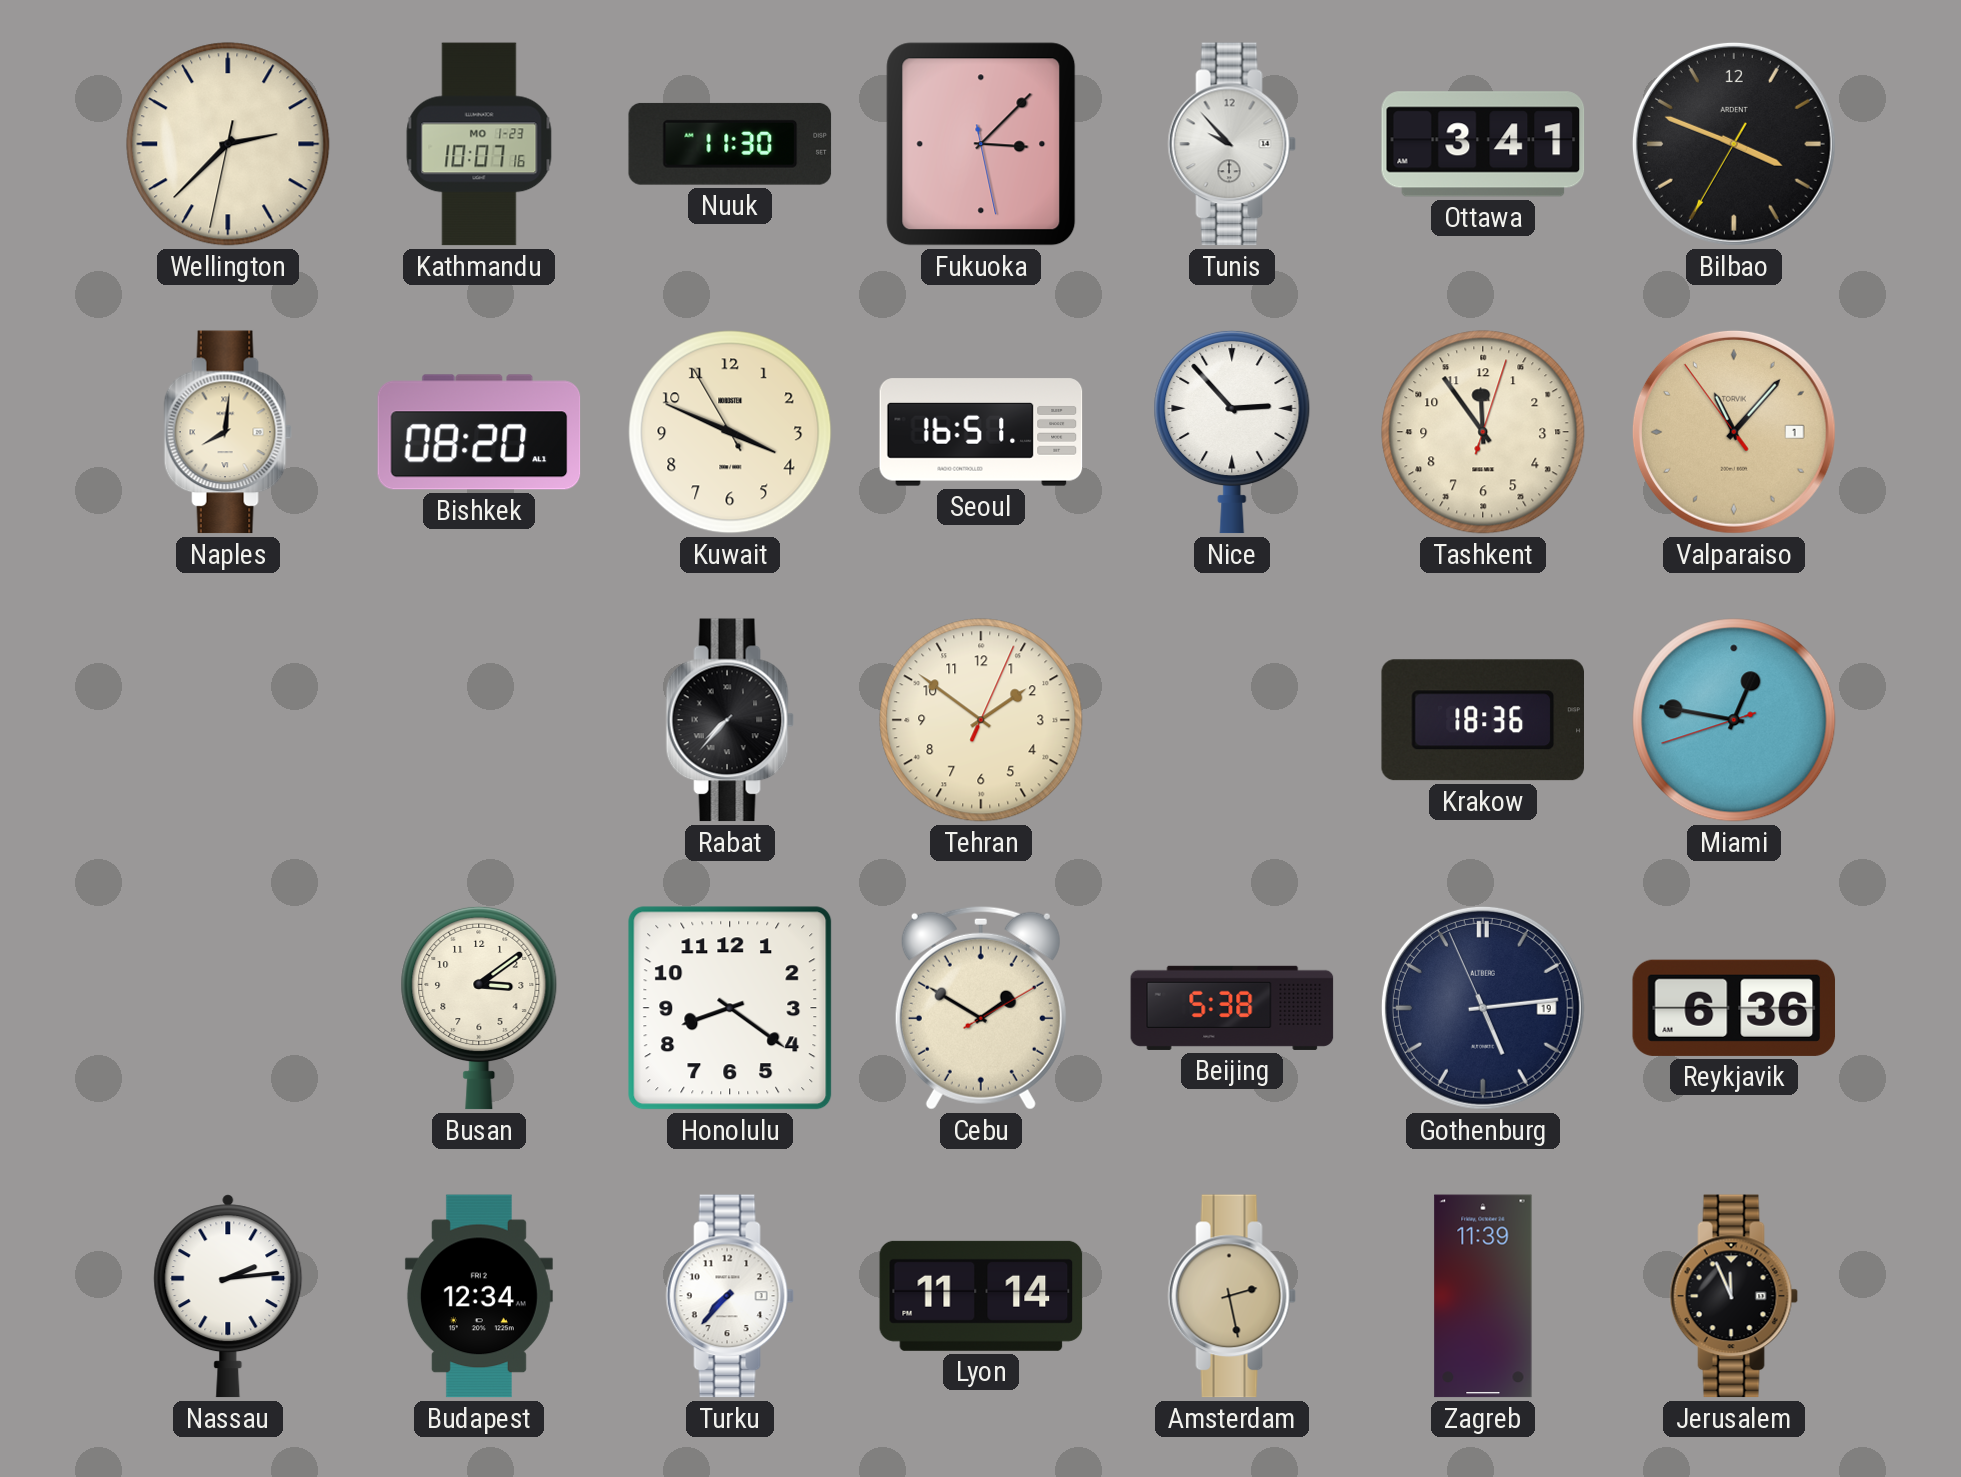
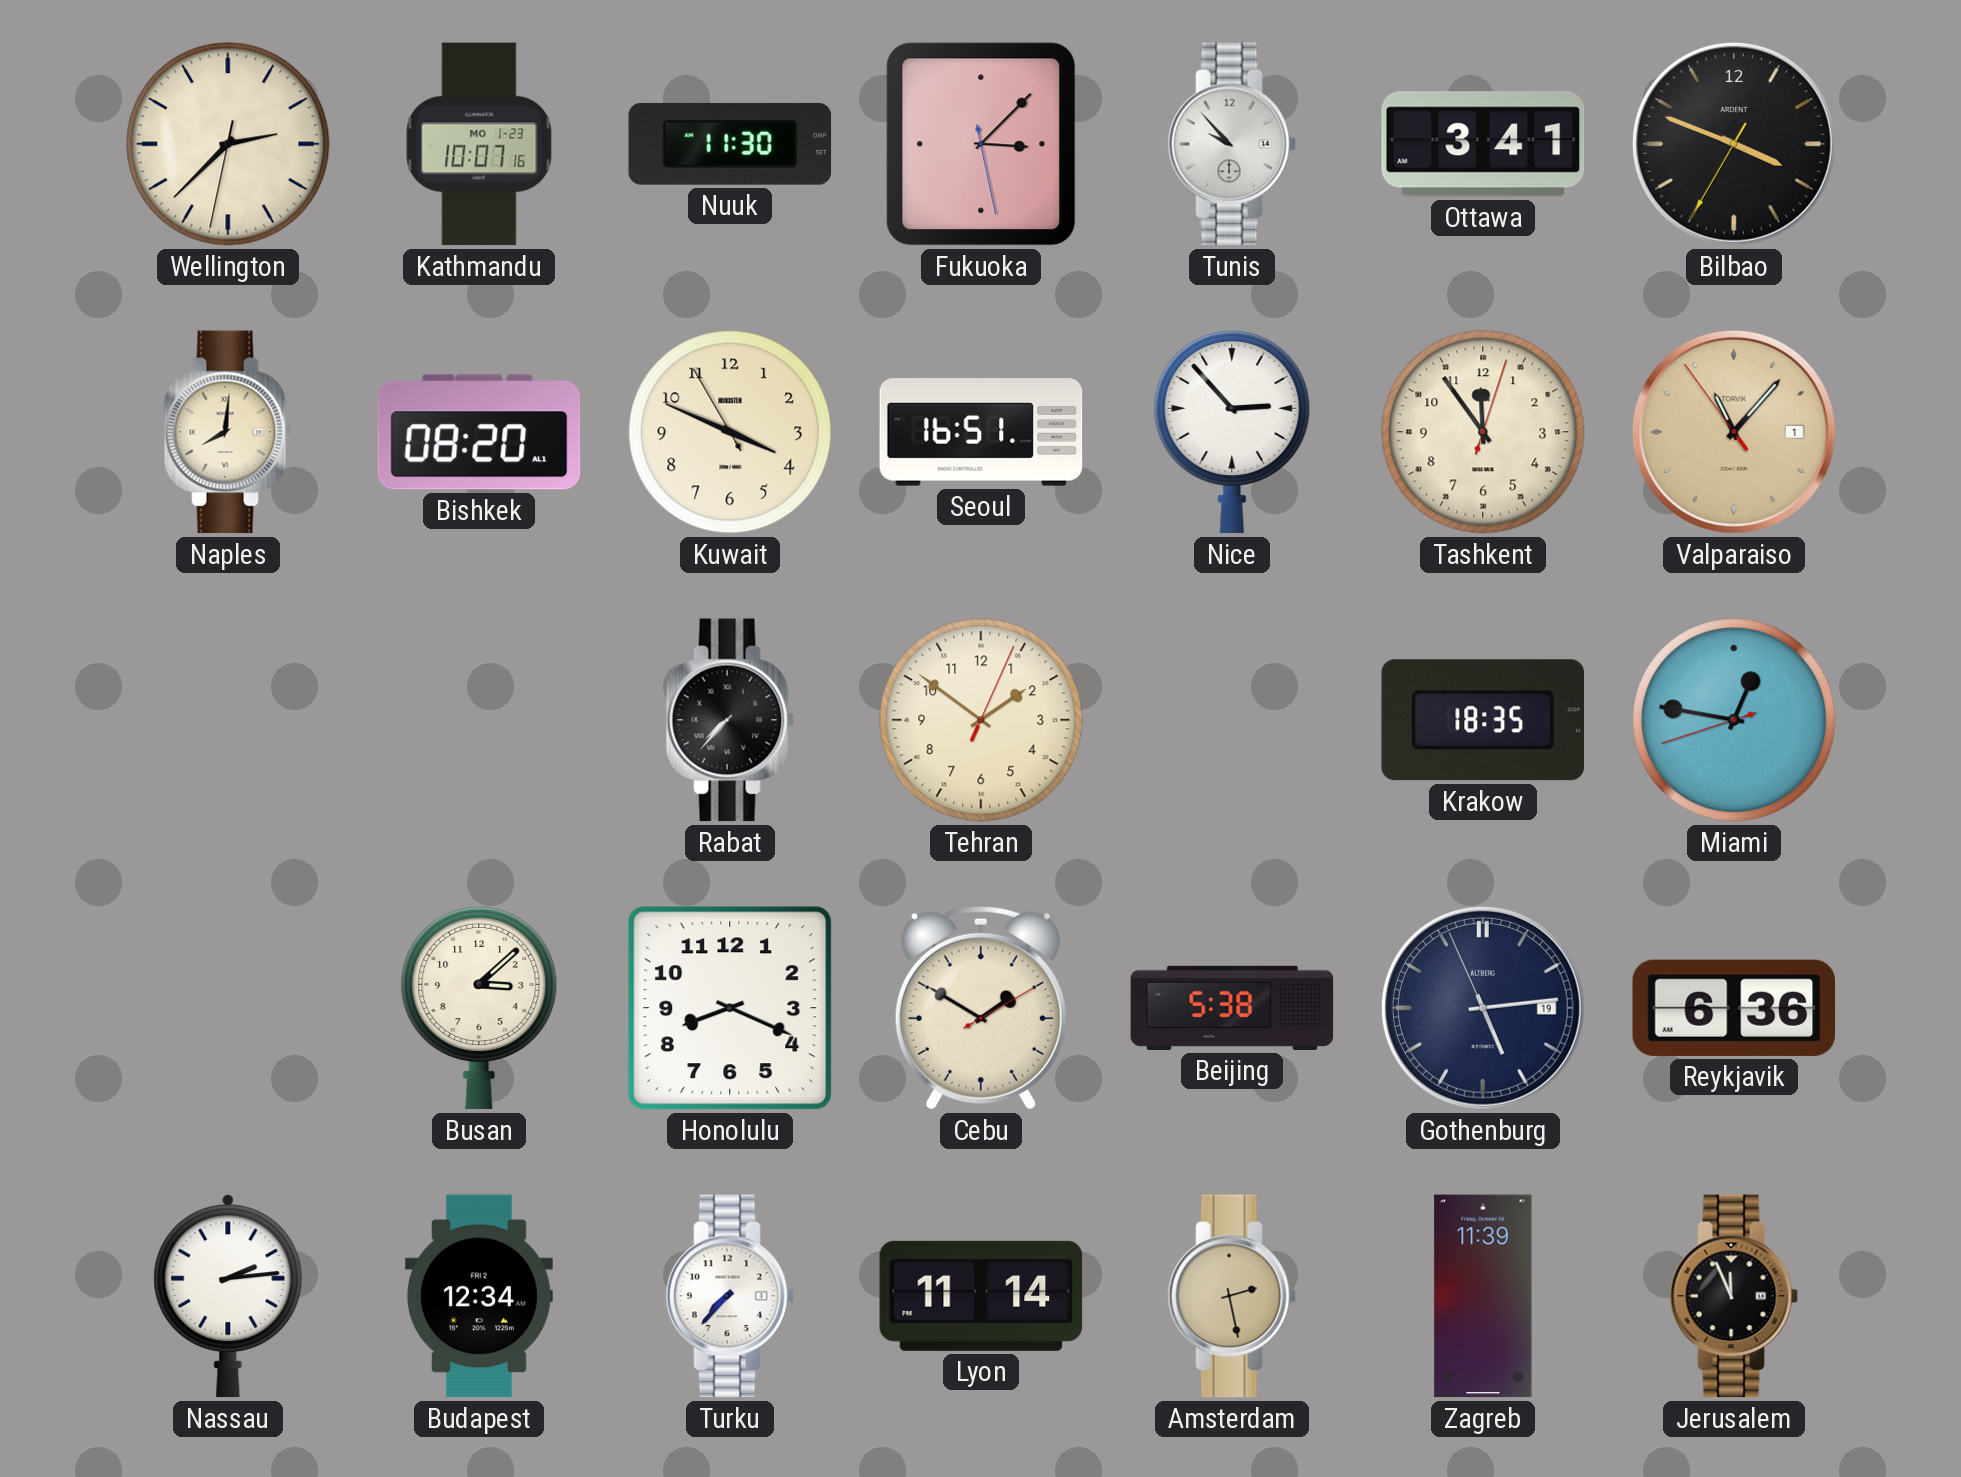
Krakow: 18:36 -> 18:35 (1482, 720)
Busan: 3:09 -> 3:08 (479, 1008)
Honolulu: 8:21 -> 8:19 (730, 1008)
